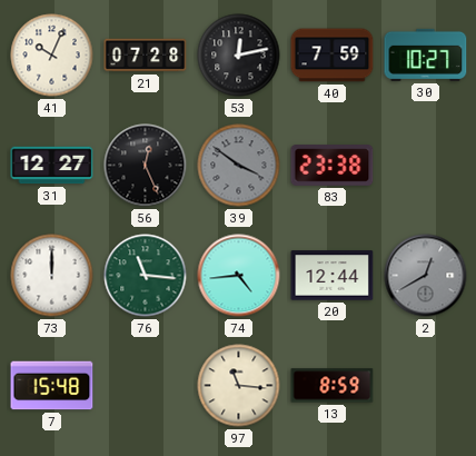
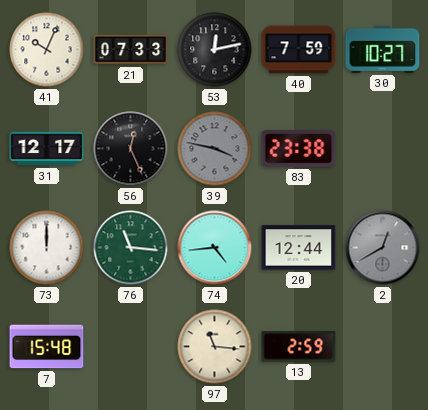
21: 07:28 -> 07:33 (131, 50)
31: 12:27 -> 12:17 (47, 149)
39: 3:51 -> 3:47 (215, 149)
13: 8:59 -> 2:59 (299, 347)
